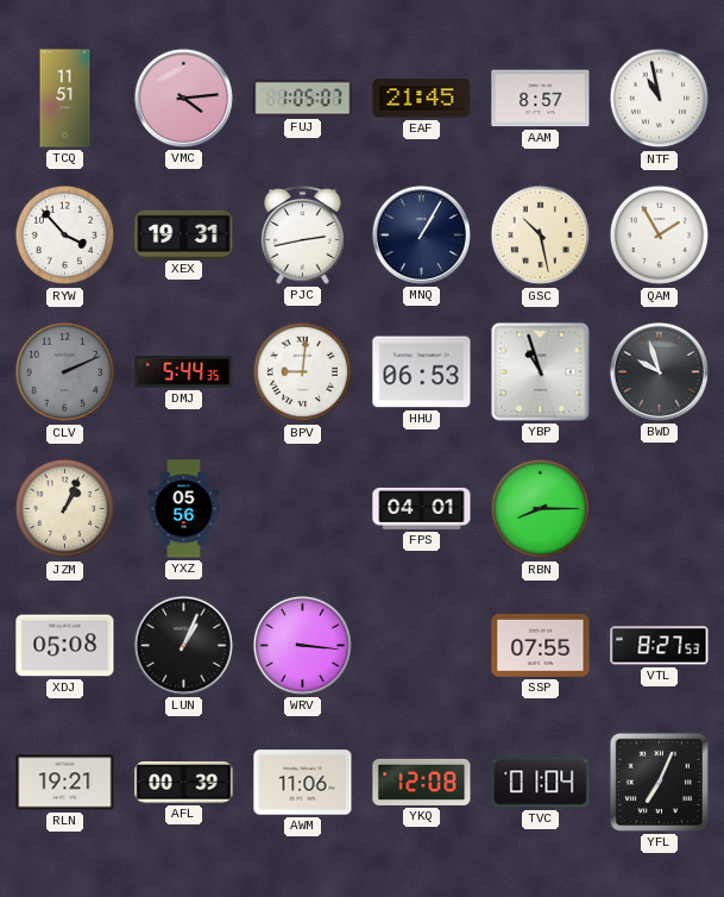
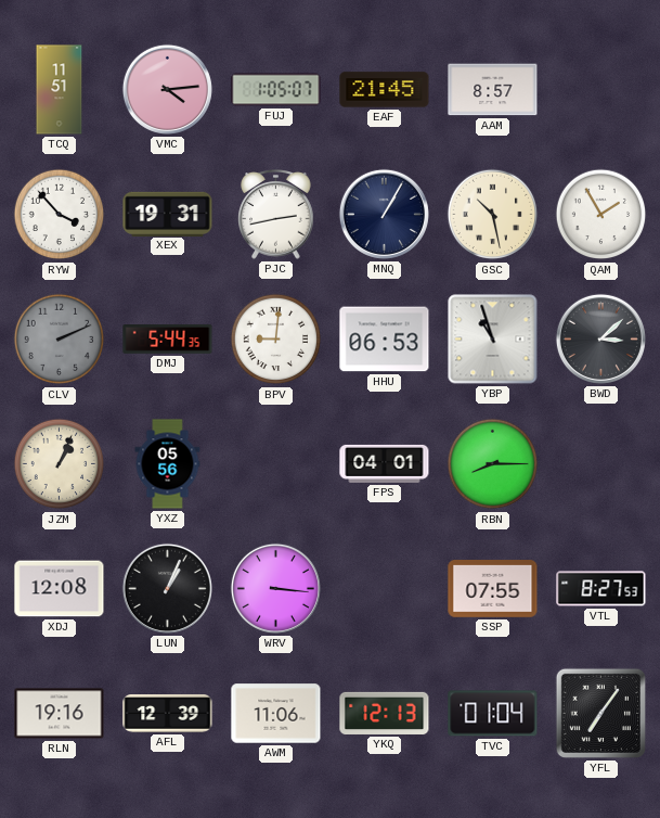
NTF: 10:58 -> none (660, 99)
BWD: 9:57 -> 3:08 (600, 338)
XDJ: 05:08 -> 12:08 (60, 589)
RLN: 19:21 -> 19:16 (60, 714)
AFL: 00:39 -> 12:39 (168, 714)
YKQ: 12:08 -> 12:13 (385, 713)
YFL: 7:04 -> 7:06 (600, 713)
